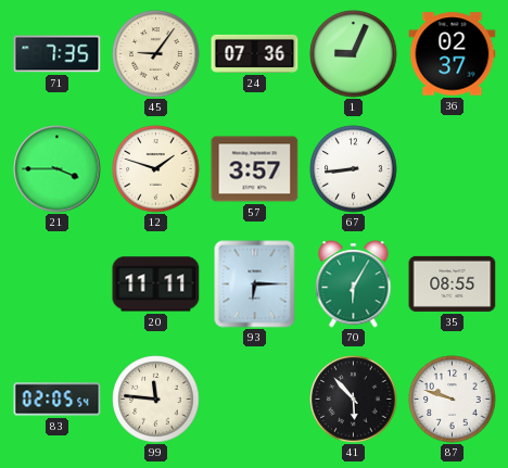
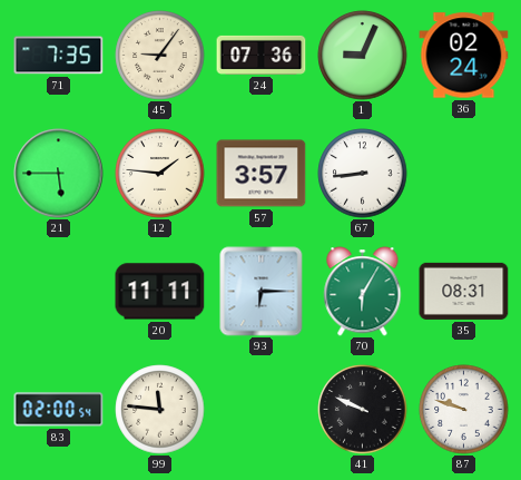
36: 02:37 -> 02:24 (464, 56)
21: 3:45 -> 5:45 (59, 174)
12: 1:48 -> 1:46 (160, 174)
35: 08:55 -> 08:31 (464, 291)
83: 02:05 -> 02:00 (59, 410)
41: 5:53 -> 9:49 (363, 410)
